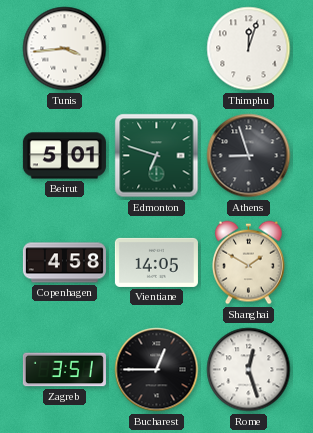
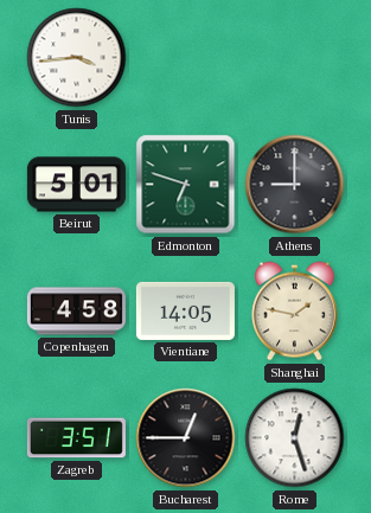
Thimphu: 12:03 -> none (249, 49)
Athens: 8:57 -> 9:00 (295, 185)
Shanghai: 1:50 -> 1:47 (295, 312)
